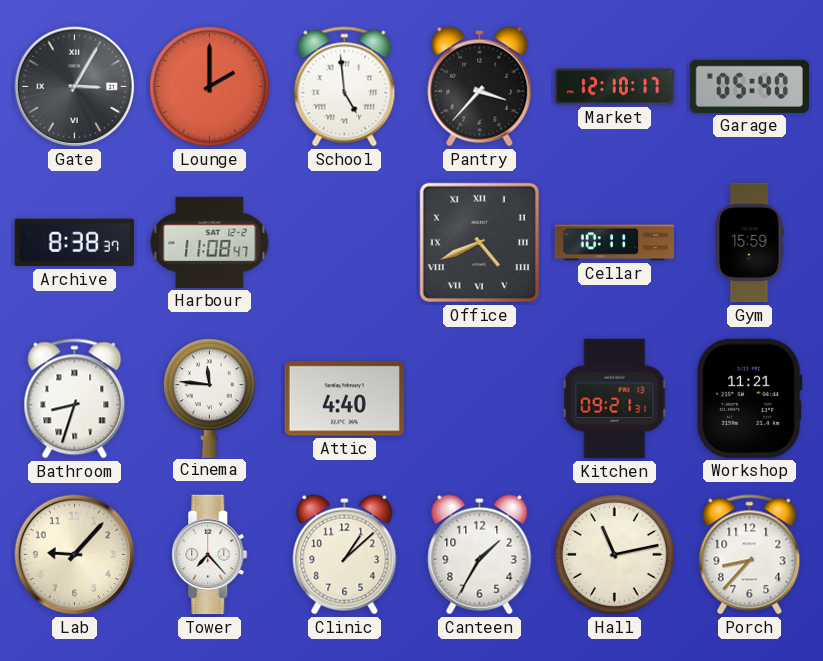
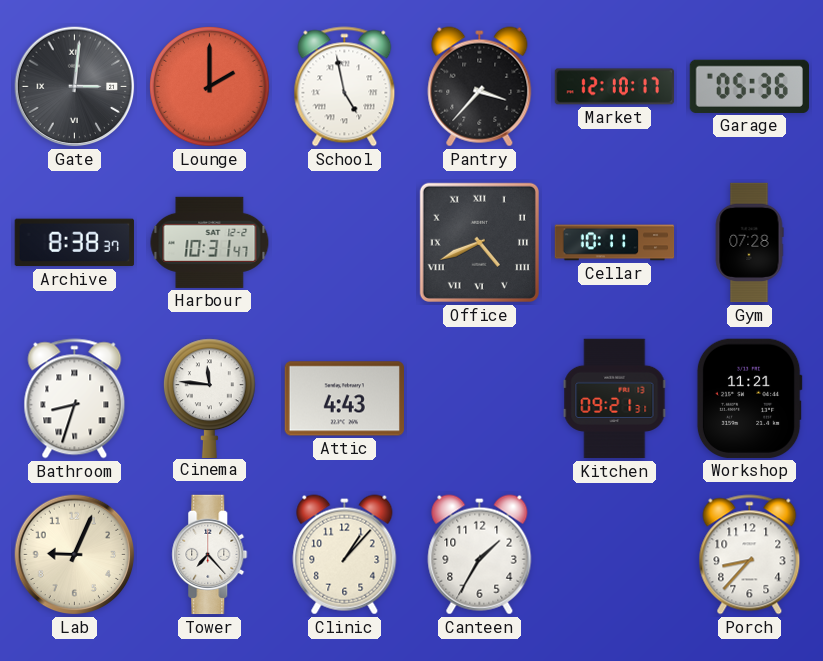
Gate: 3:05 -> 3:01 (75, 87)
School: 4:59 -> 4:58 (345, 87)
Garage: 05:40 -> 05:36 (749, 86)
Harbour: 11:08 -> 10:31 (210, 242)
Gym: 15:59 -> 07:28 (749, 243)
Attic: 4:40 -> 4:43 (344, 399)
Lab: 9:07 -> 9:04 (75, 555)
Clinic: 1:08 -> 1:07 (345, 555)
Hall: 11:13 -> none (615, 555)
